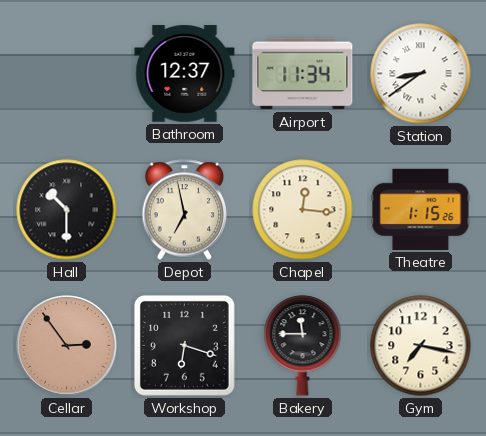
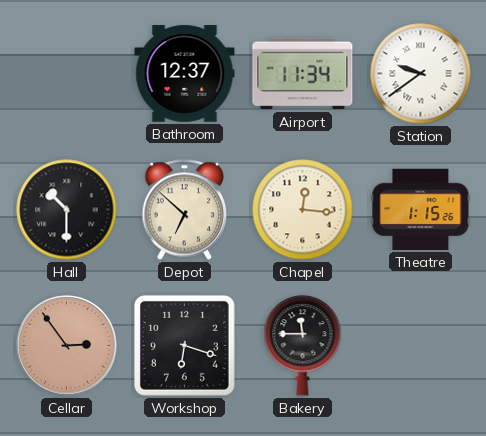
Station: 8:39 -> 9:39 (421, 74)
Depot: 6:58 -> 6:52 (185, 210)
Gym: 7:17 -> none (421, 346)
